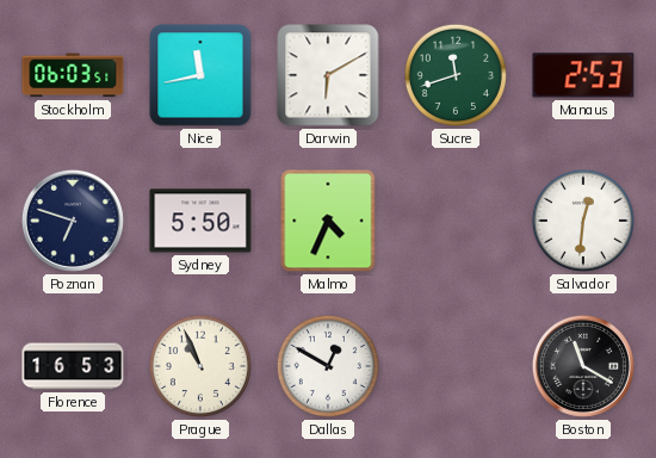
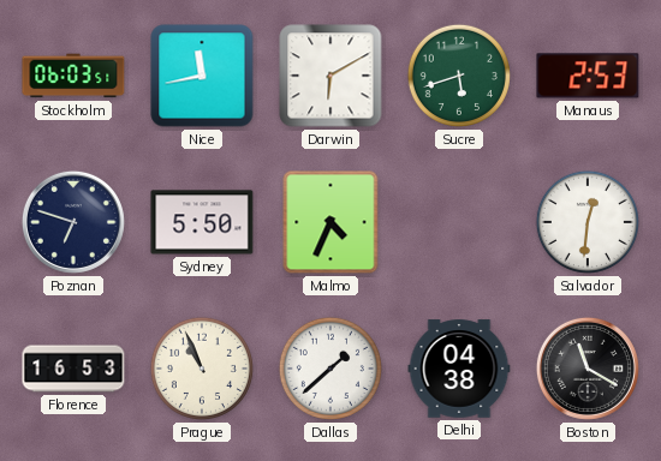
Sucre: 11:42 -> 5:42 (459, 76)
Dallas: 12:50 -> 1:38 (330, 369)
Delhi: none -> 04:38 (459, 369)
